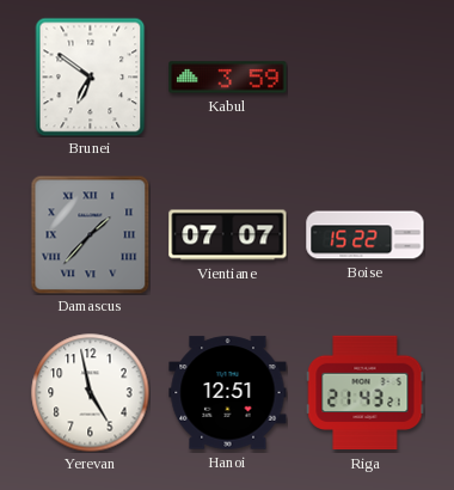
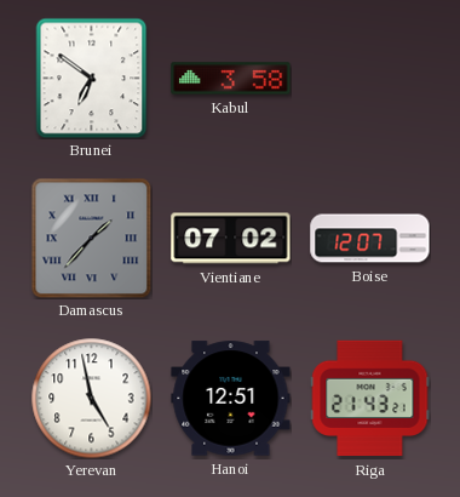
Kabul: 3:59 -> 3:58 (231, 79)
Vientiane: 07:07 -> 07:02 (231, 239)
Boise: 15:22 -> 12:07 (370, 239)
